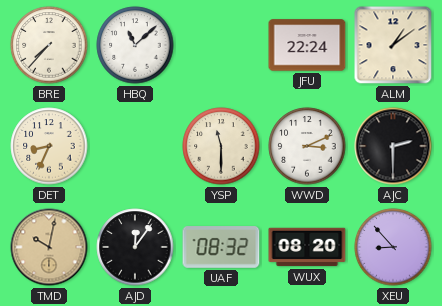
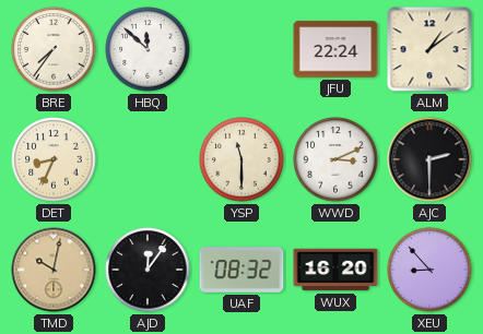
BRE: 7:37 -> 7:36 (54, 49)
HBQ: 11:08 -> 11:52 (148, 49)
WUX: 08:20 -> 16:20 (335, 270)
